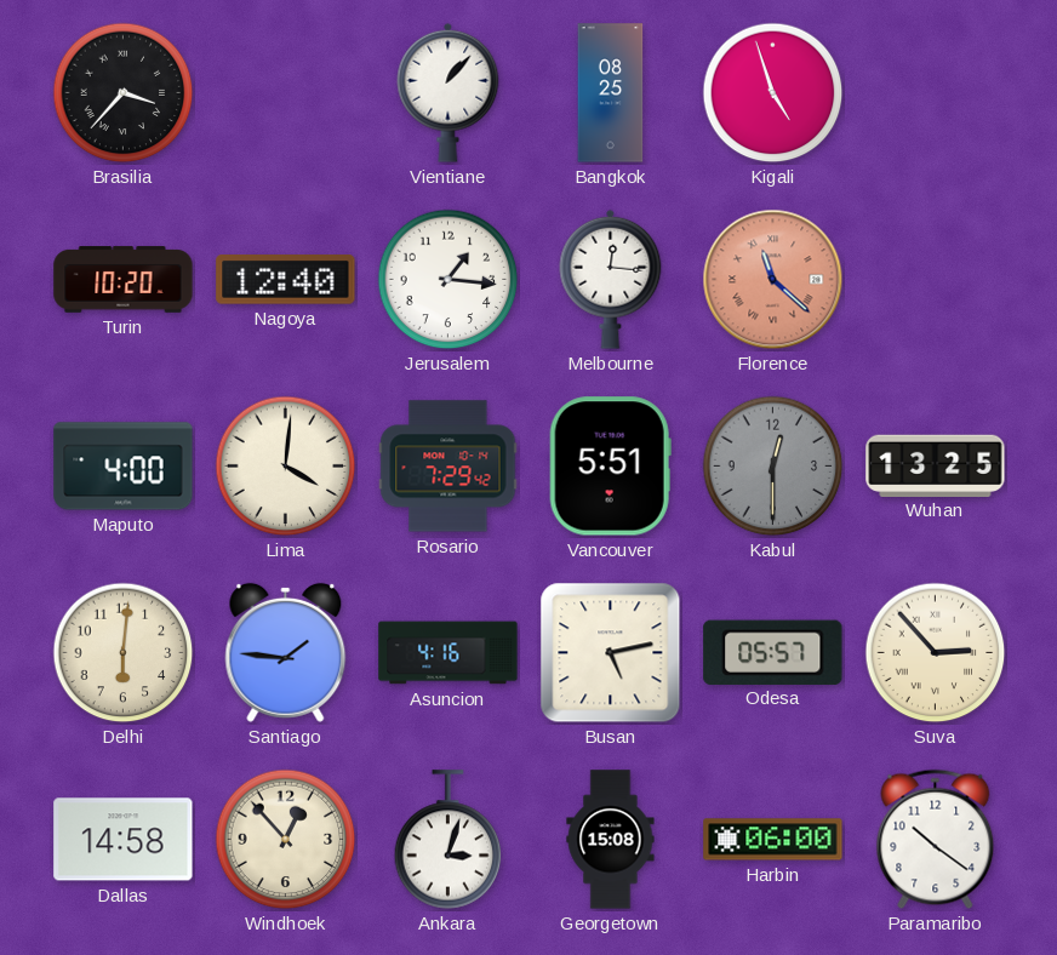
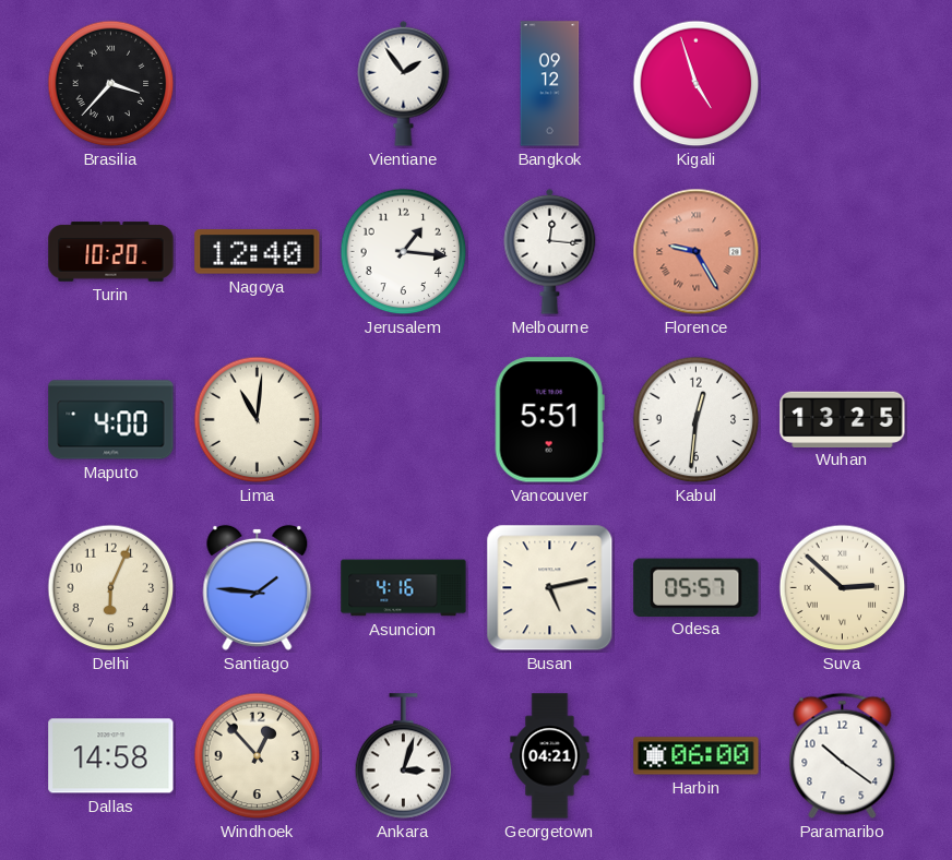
Vientiane: 1:07 -> 1:54 (404, 83)
Bangkok: 08:25 -> 09:12 (550, 84)
Florence: 11:22 -> 9:25 (697, 252)
Lima: 4:01 -> 11:01 (258, 420)
Rosario: 7:29 -> none (448, 467)
Kabul: 12:30 -> 12:31 (697, 420)
Kabul dial: grey -> white (697, 420)
Delhi: 6:01 -> 6:04 (111, 588)
Suva: 2:53 -> 2:52 (843, 588)
Georgetown: 15:08 -> 04:21 (550, 756)
